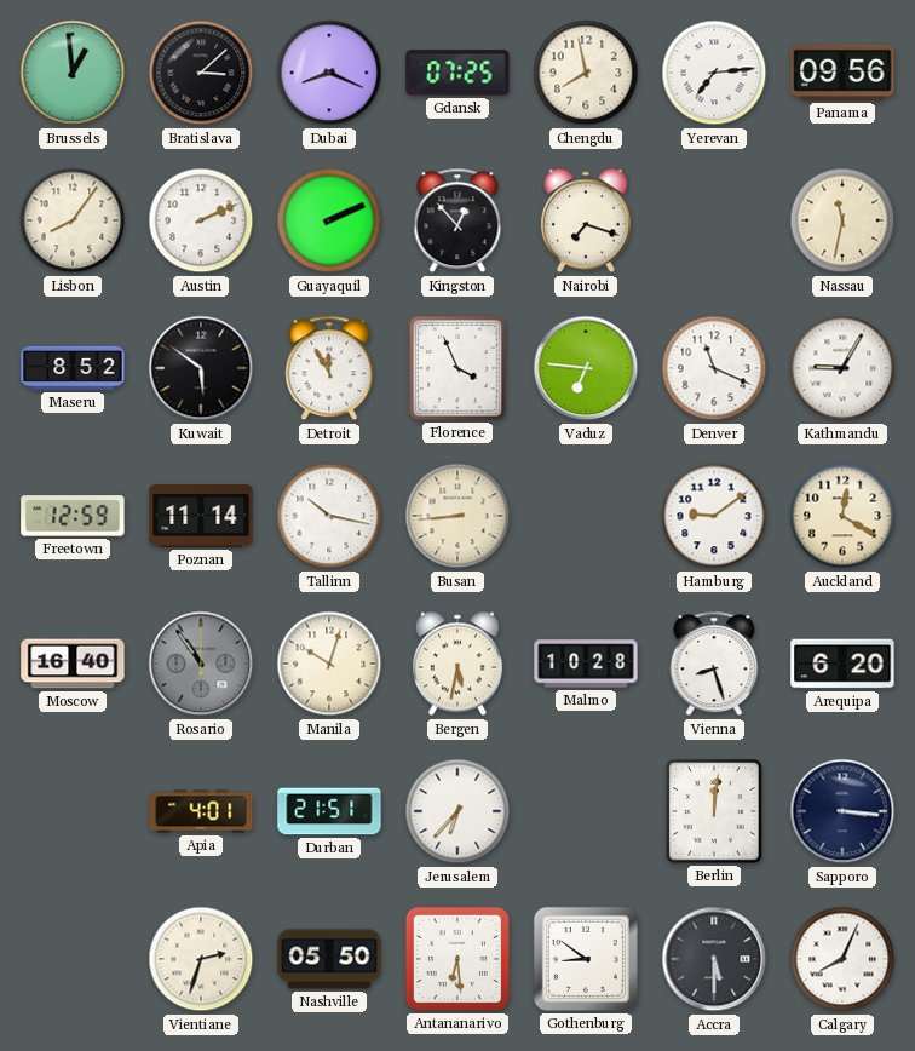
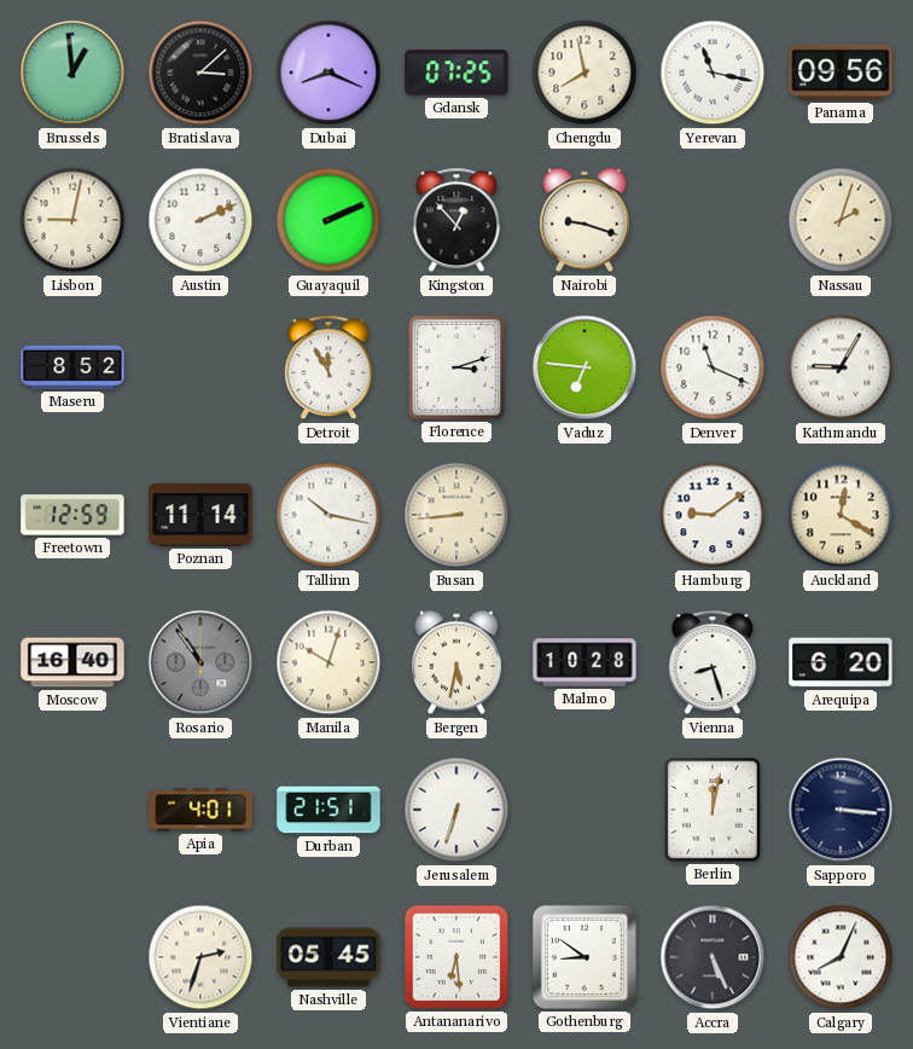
Yerevan: 7:14 -> 11:17 (713, 73)
Lisbon: 8:06 -> 9:02 (72, 220)
Nairobi: 7:18 -> 9:18 (585, 220)
Nassau: 11:32 -> 2:03 (841, 220)
Kuwait: 5:51 -> none (201, 368)
Florence: 3:56 -> 3:12 (456, 367)
Jerusalem: 6:37 -> 6:33 (456, 810)
Berlin: 12:01 -> 12:02 (713, 810)
Nashville: 05:50 -> 05:45 (328, 957)
Accra: 5:30 -> 5:26 (713, 957)
